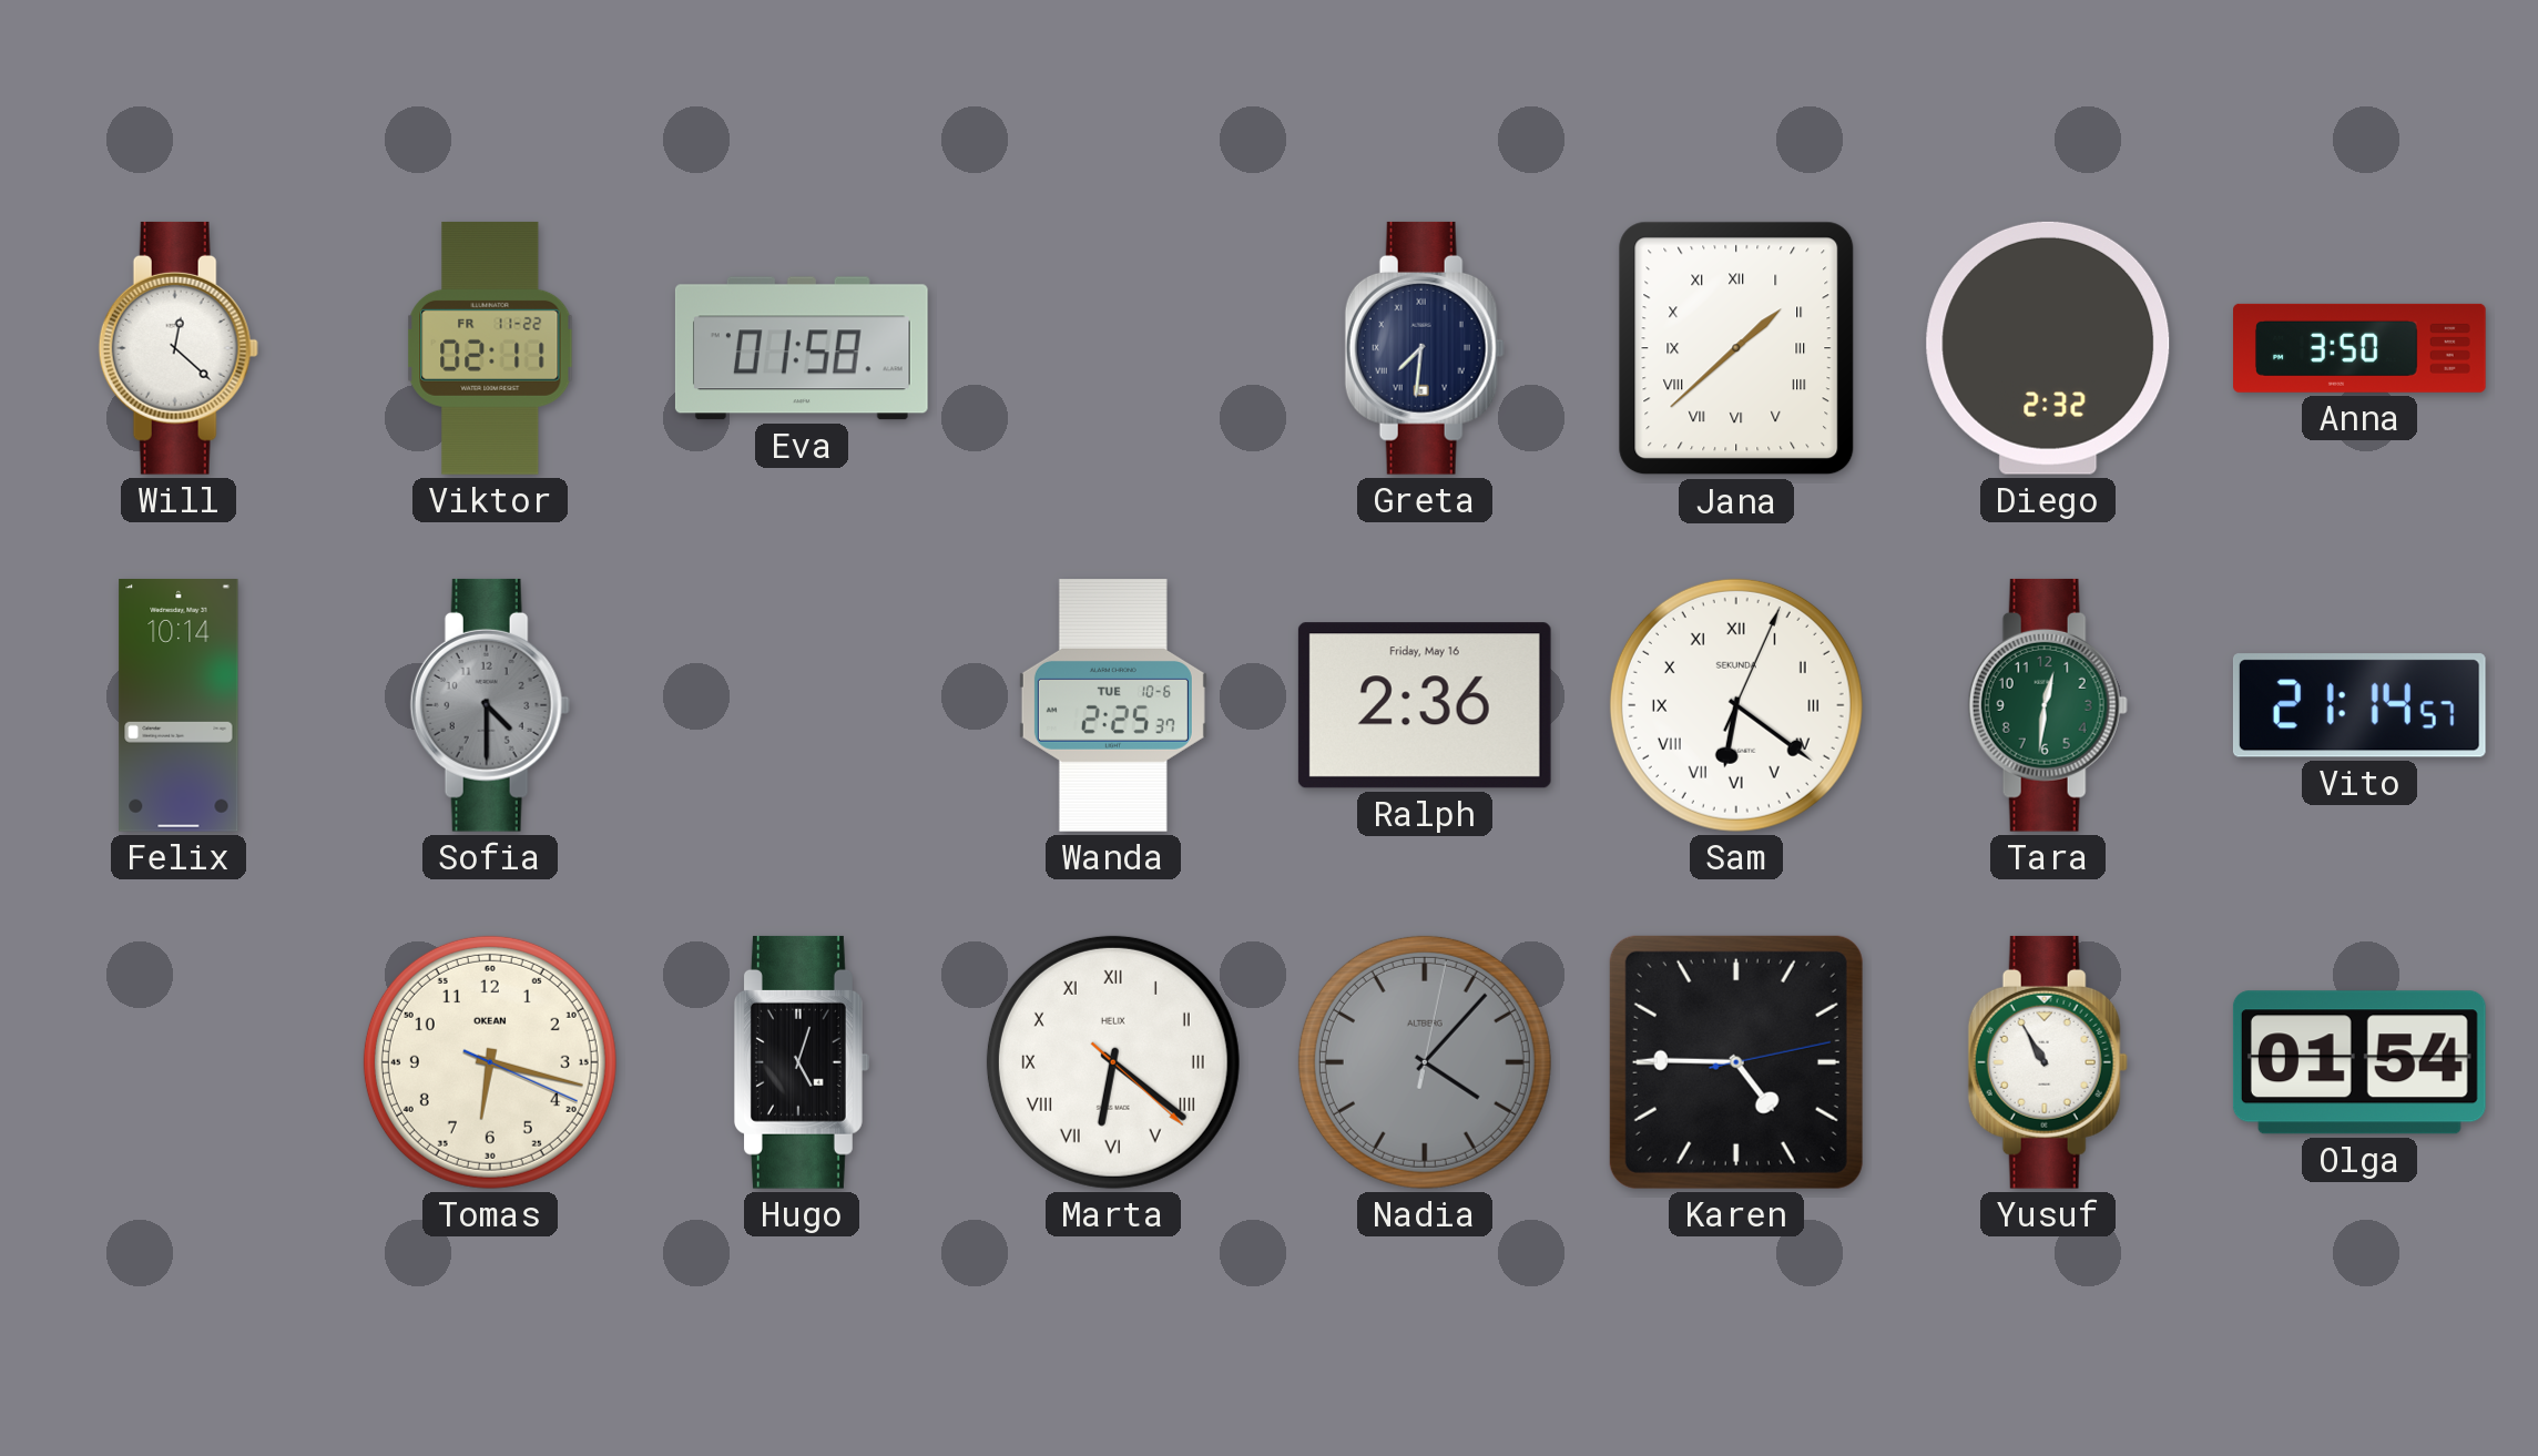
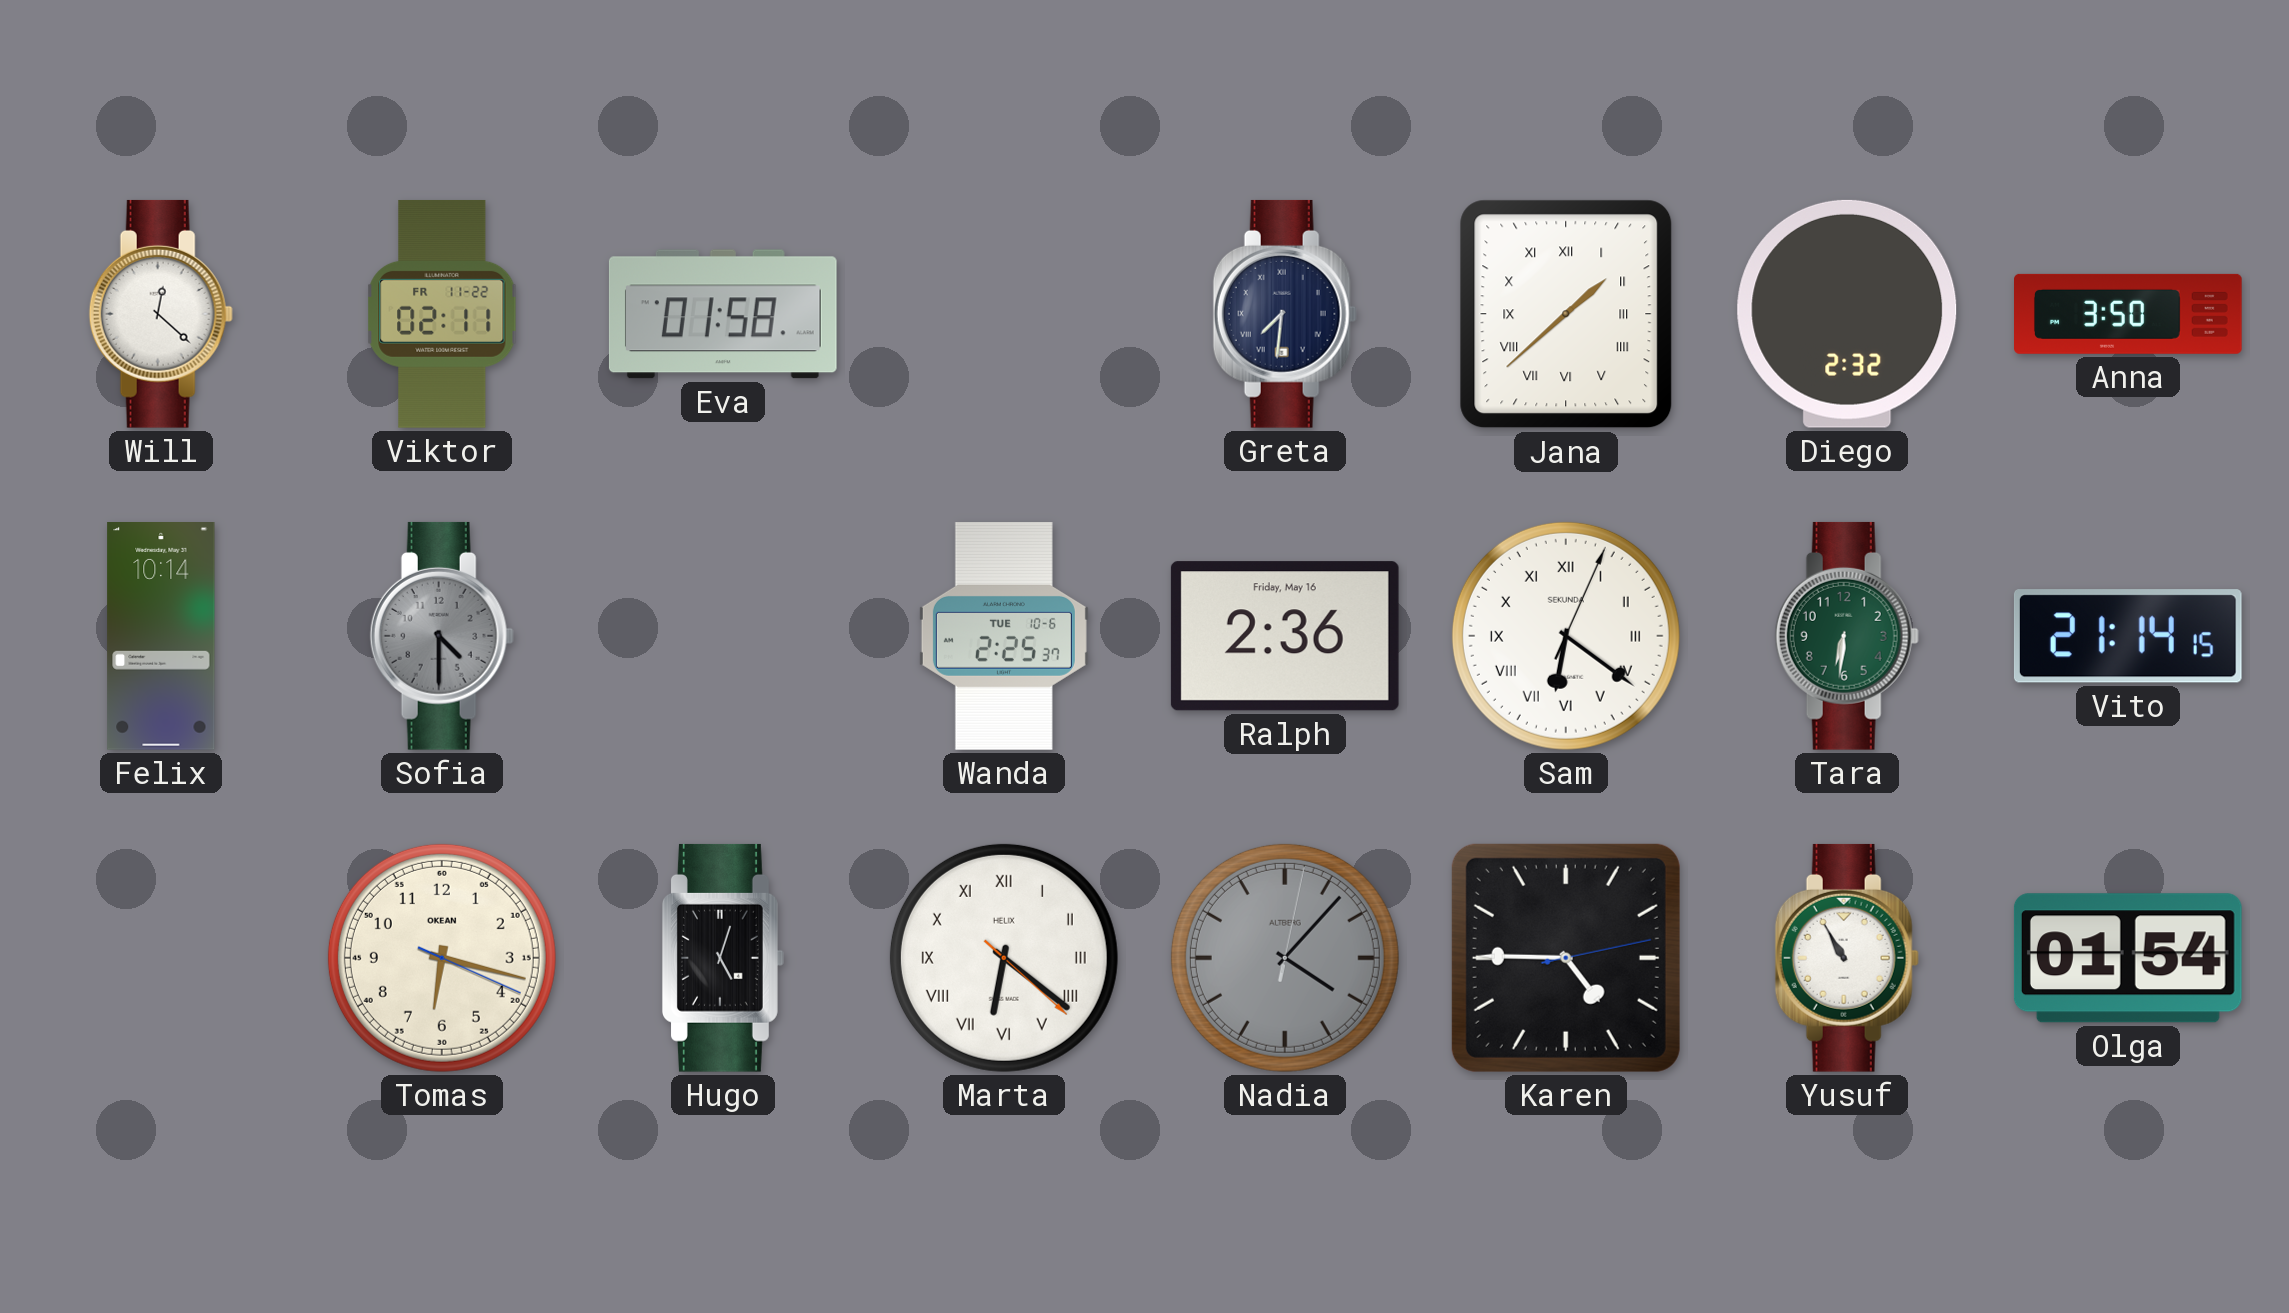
Tara: 12:31 -> 6:31 (1847, 636)
Vito: 21:14:57 -> 21:14:15 (2128, 636)
